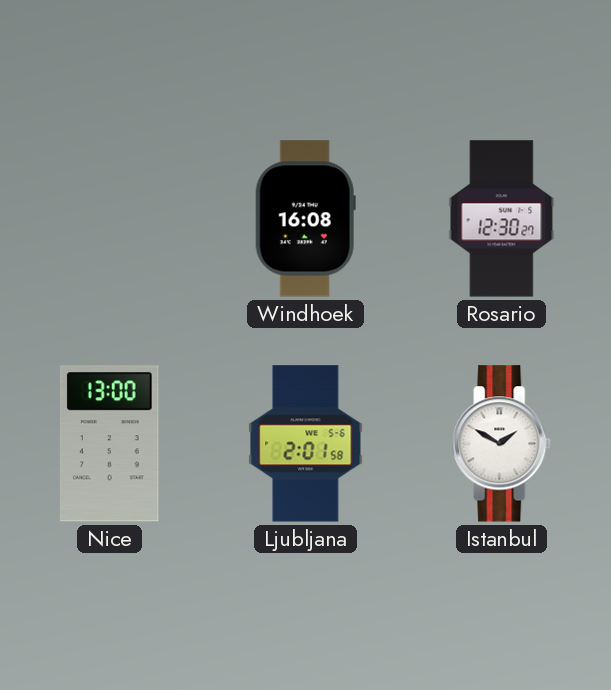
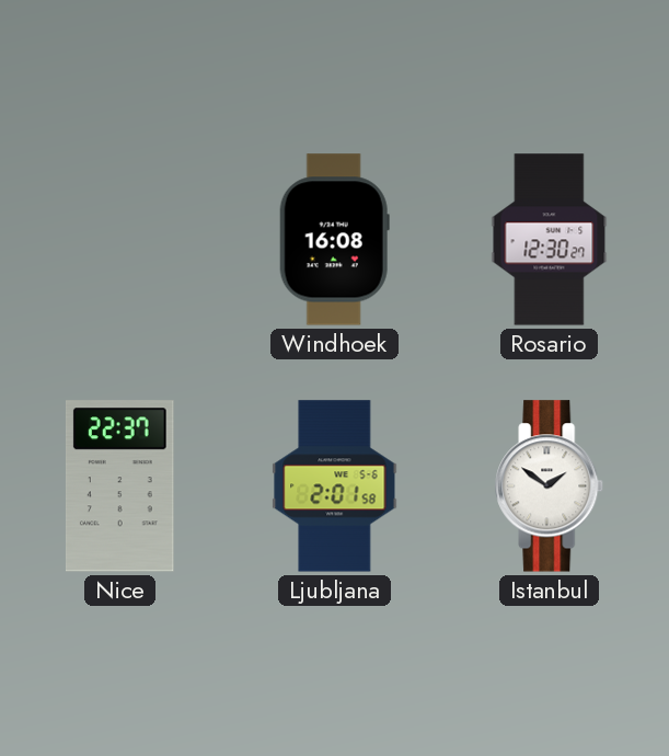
Nice: 13:00 -> 22:37 (120, 486)
Istanbul: 1:50 -> 1:51 (550, 486)
